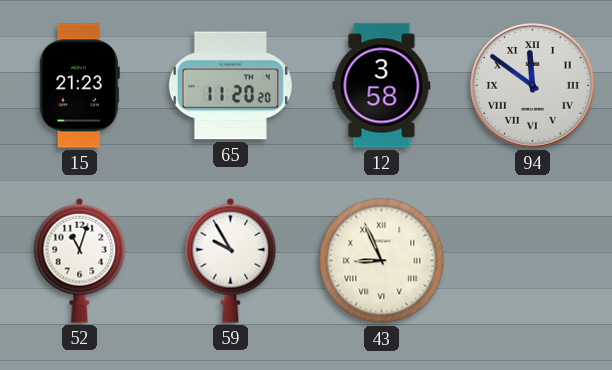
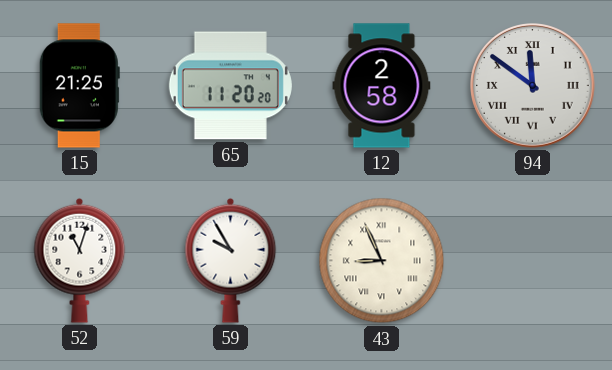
15: 21:23 -> 21:25 (79, 86)
12: 3:58 -> 2:58 (382, 86)
